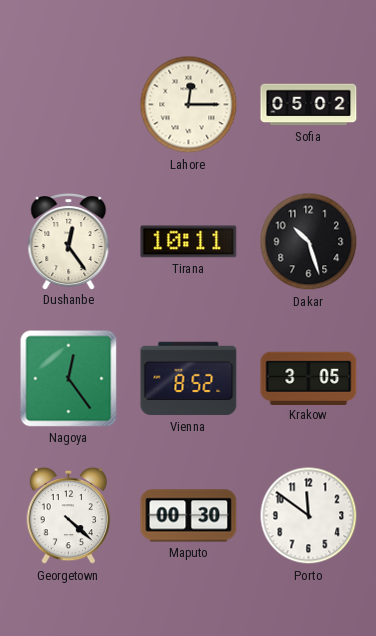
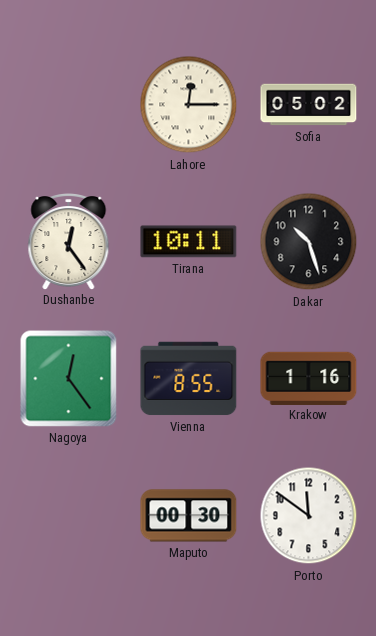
Vienna: 8:52 -> 8:55 (189, 379)
Krakow: 3:05 -> 1:16 (309, 378)
Georgetown: 4:22 -> none (69, 516)
